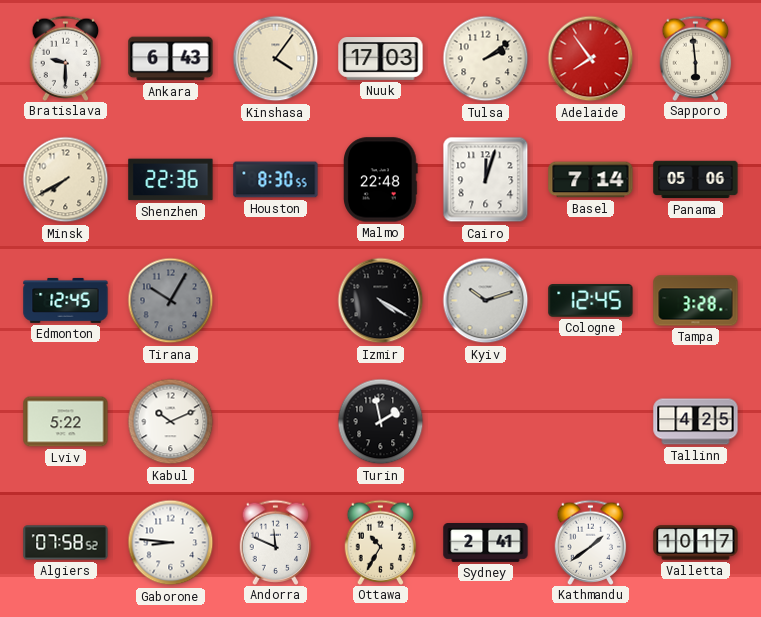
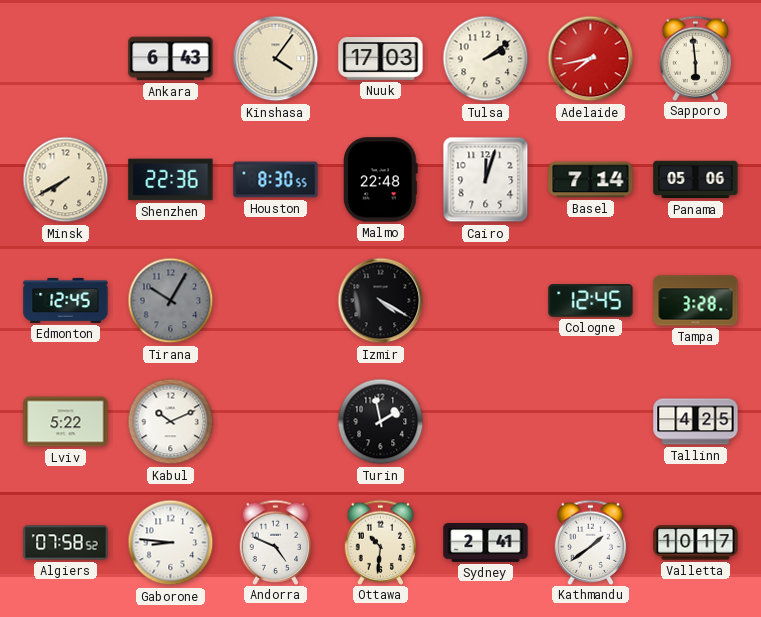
Bratislava: 9:30 -> none (66, 58)
Adelaide: 7:54 -> 7:43 (591, 59)
Kyiv: 10:12 -> none (486, 301)
Andorra: 11:49 -> 4:49 (276, 542)
Ottawa: 10:35 -> 10:31 (381, 542)
